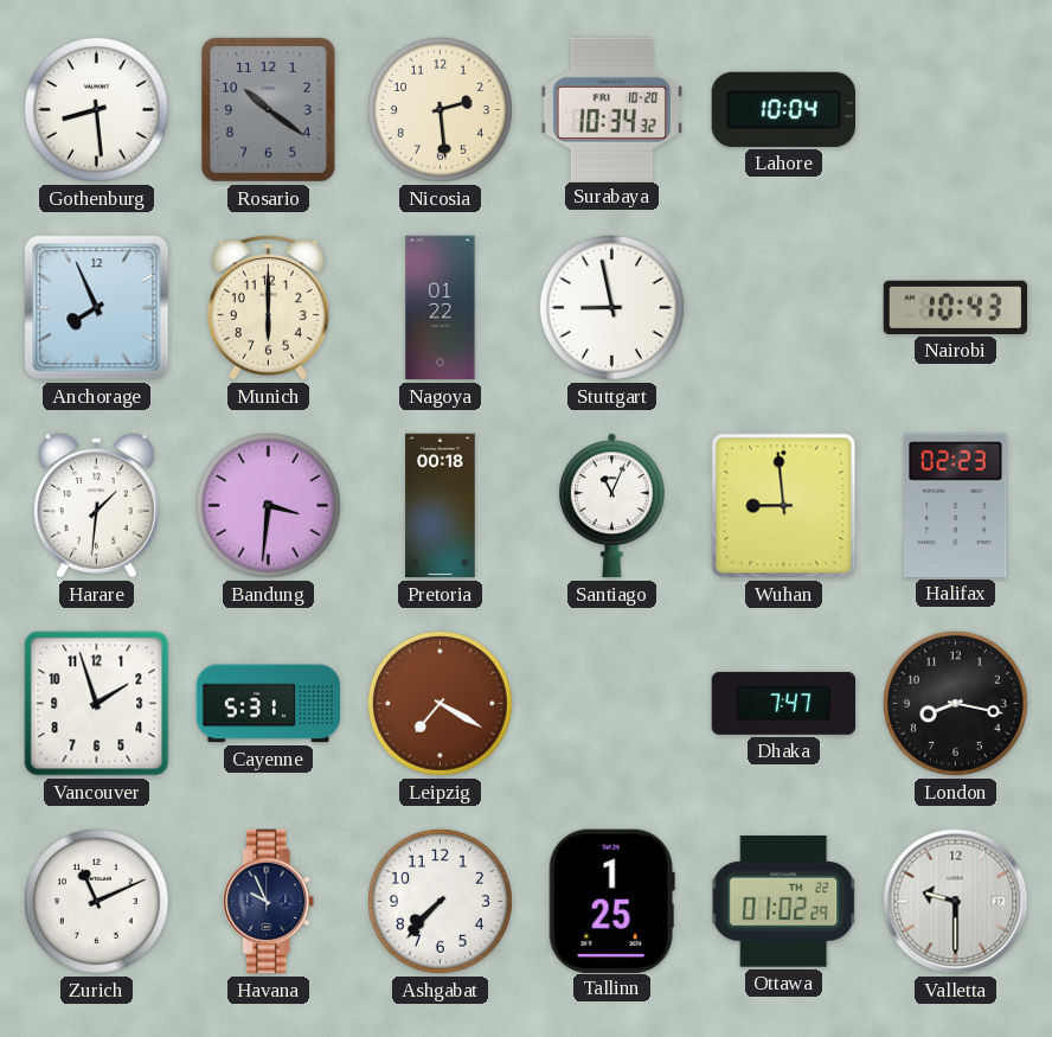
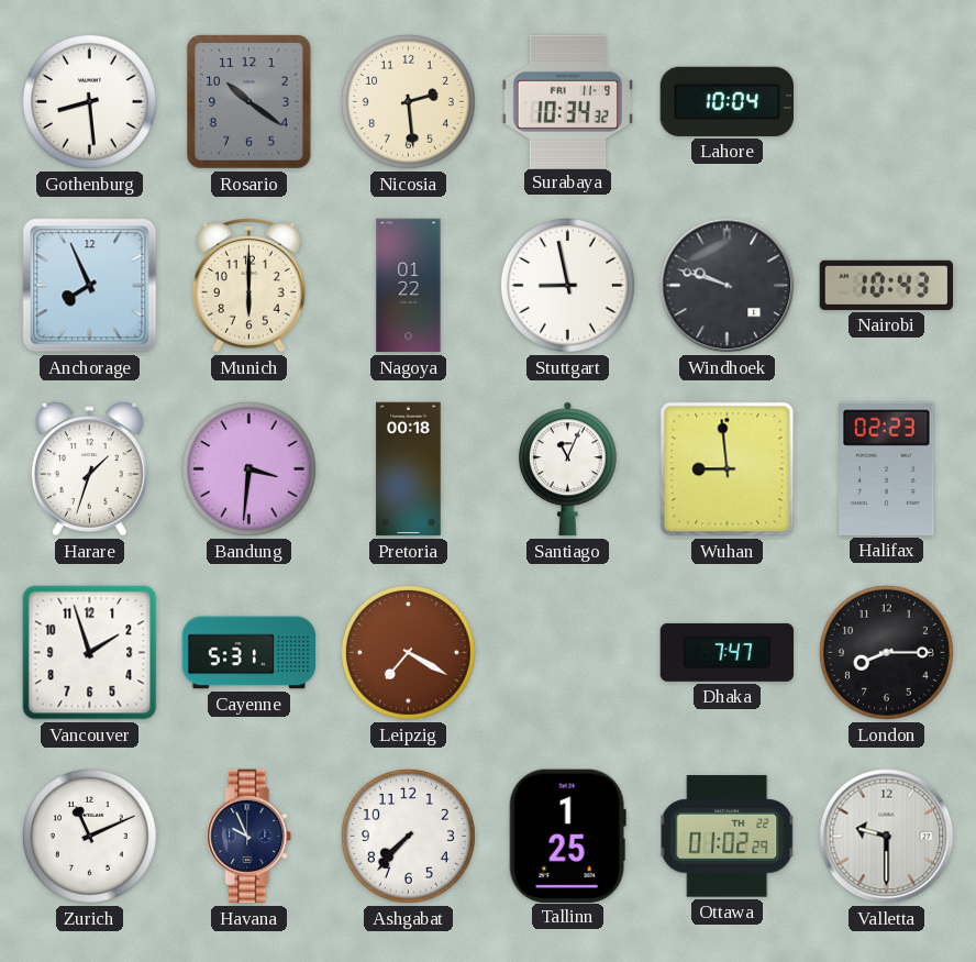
Surabaya date: FRI 10-20 -> FRI 11-9 (567, 101)
Windhoek: none -> 9:48 (728, 286)
Harare: 1:31 -> 1:33 (89, 469)
London: 8:17 -> 8:15 (886, 652)
